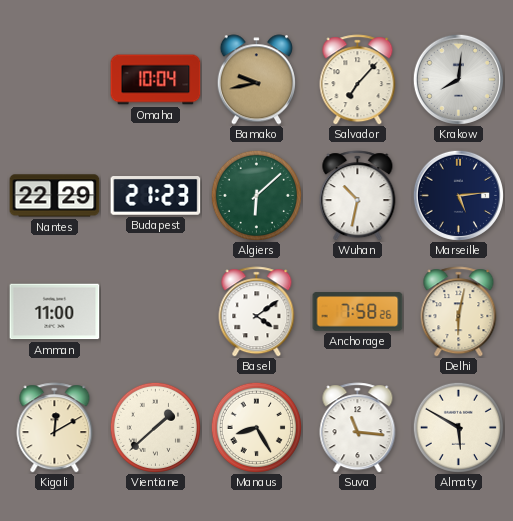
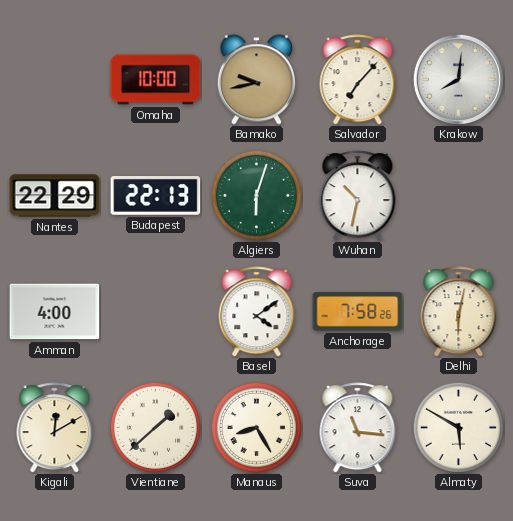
Omaha: 10:04 -> 10:00 (156, 80)
Budapest: 21:23 -> 22:13 (156, 196)
Algiers: 6:08 -> 6:03 (256, 195)
Marseille: 5:14 -> none (458, 195)
Amman: 11:00 -> 4:00 (55, 312)
